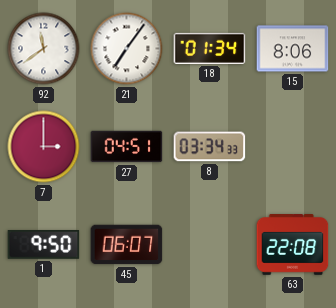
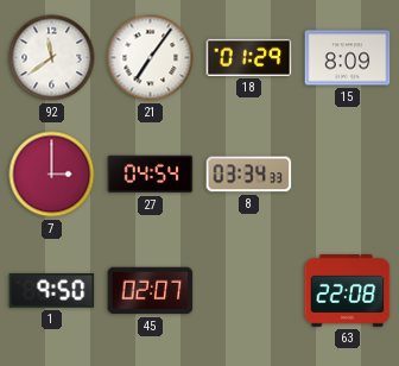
18: 01:34 -> 01:29 (249, 57)
15: 8:06 -> 8:09 (348, 58)
27: 04:51 -> 04:54 (151, 175)
45: 06:07 -> 02:07 (151, 291)
